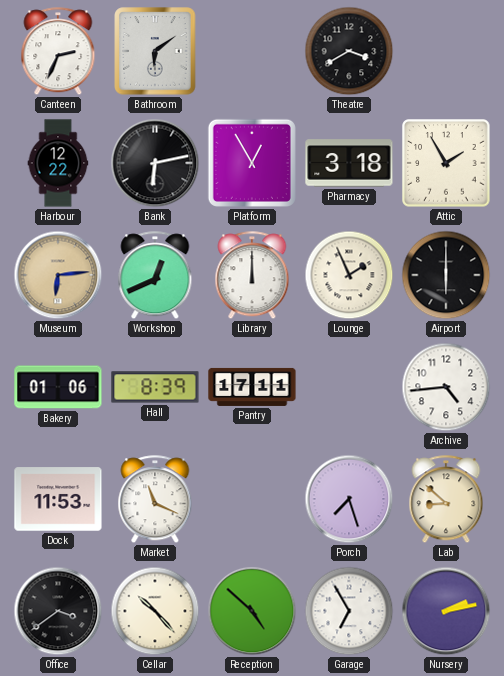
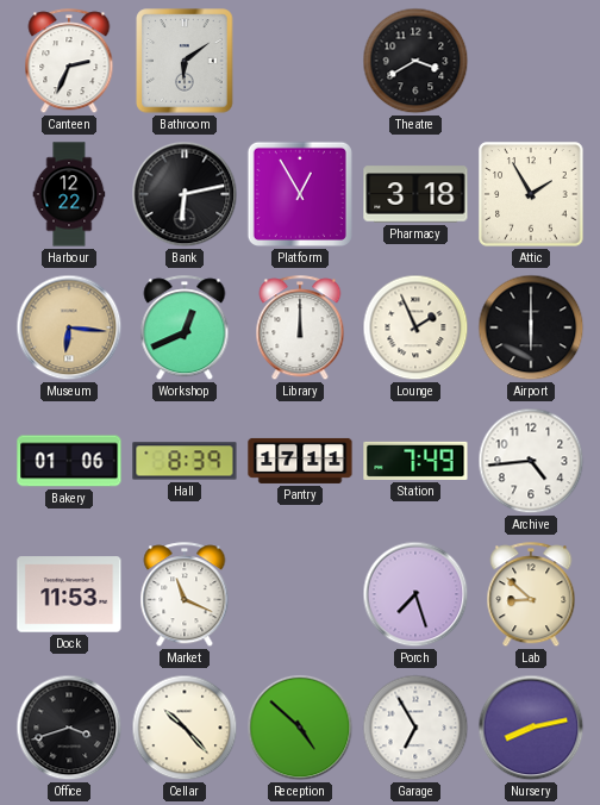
Museum: 6:14 -> 6:16 (69, 327)
Station: none -> 7:49 (415, 461)
Office: 3:39 -> 3:42 (69, 728)
Nursery: 2:13 -> 8:13 (531, 728)
